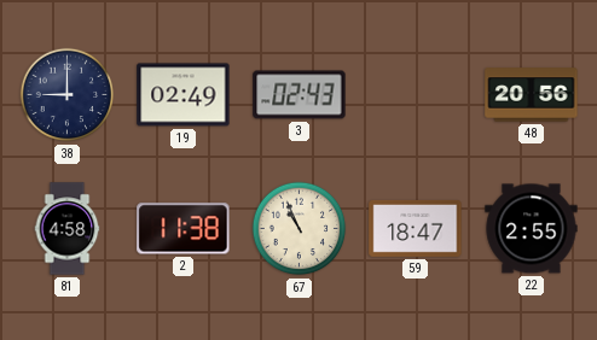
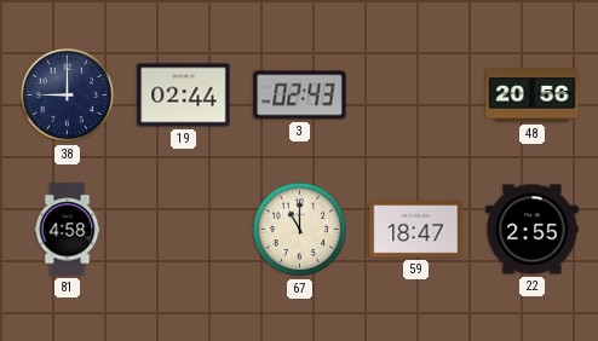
19: 02:49 -> 02:44 (184, 96)
2: 11:38 -> none (184, 229)
67: 10:56 -> 11:00 (300, 230)
